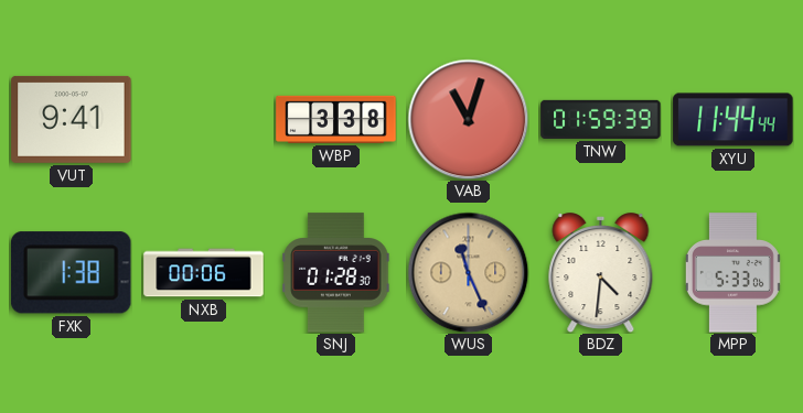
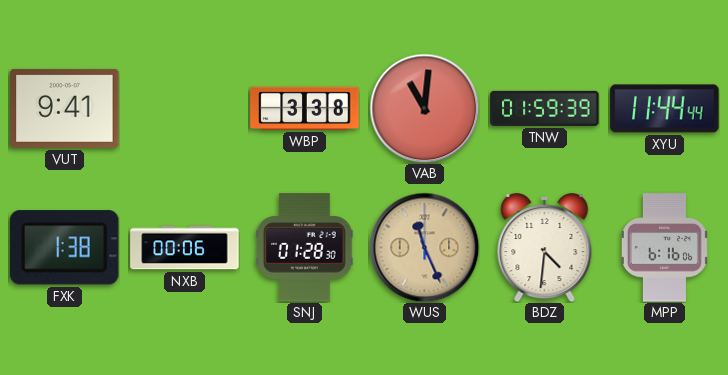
VAB: 11:03 -> 11:01 (424, 108)
MPP: 5:33 -> 6:16 (664, 248)
